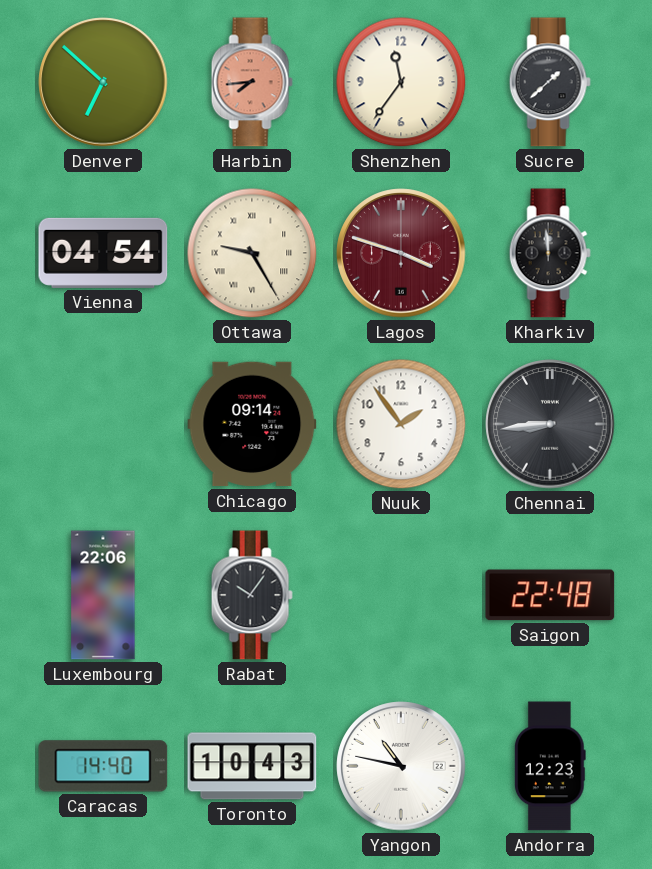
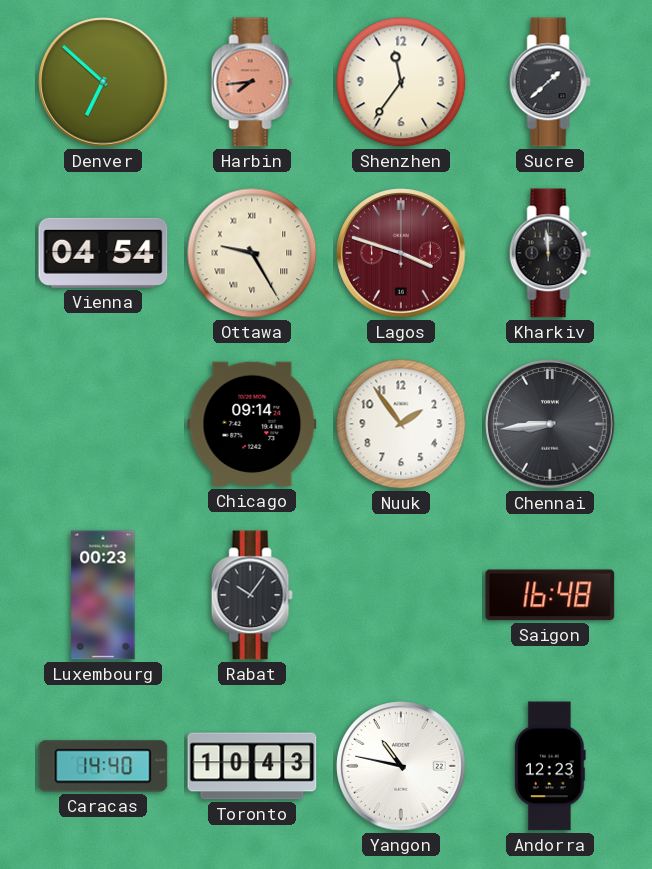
Luxembourg: 22:06 -> 00:23 (103, 595)
Saigon: 22:48 -> 16:48 (550, 595)
